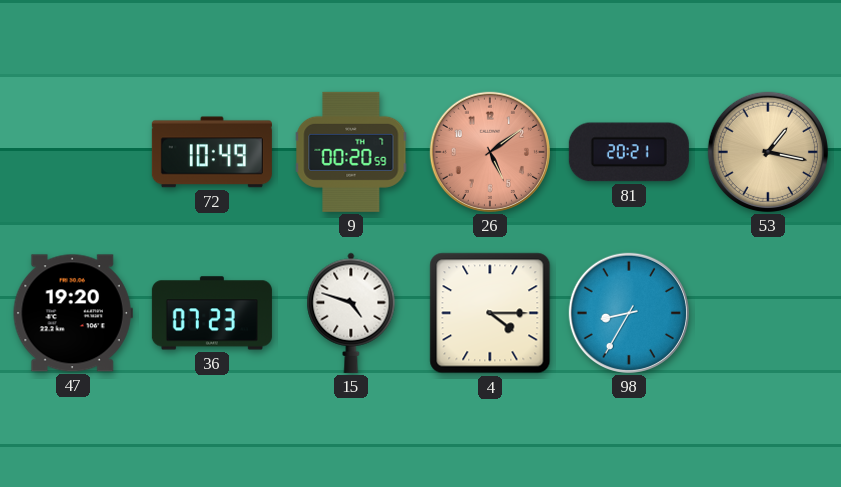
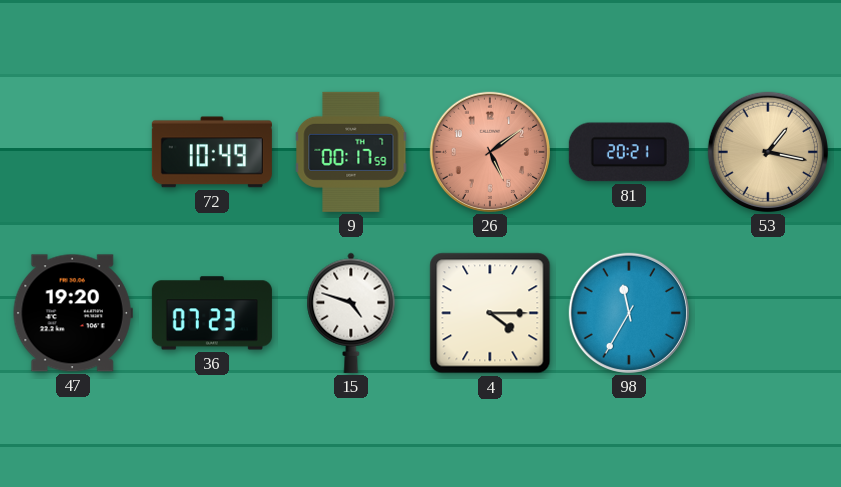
9: 00:20 -> 00:17 (351, 152)
98: 8:35 -> 11:35 (629, 313)
